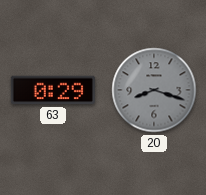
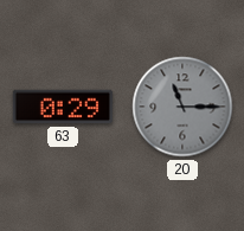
20: 8:18 -> 11:15 (182, 107)
